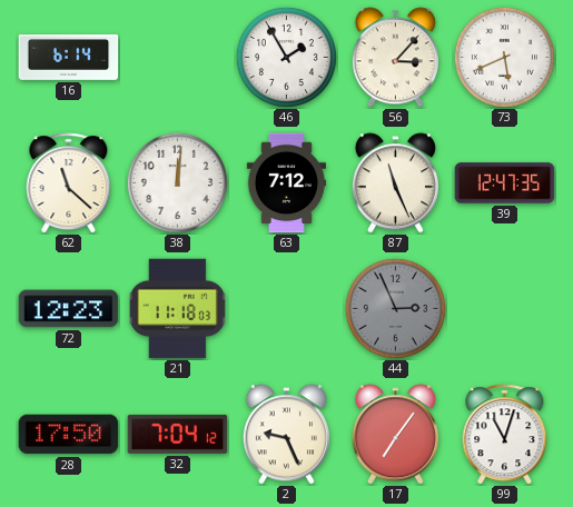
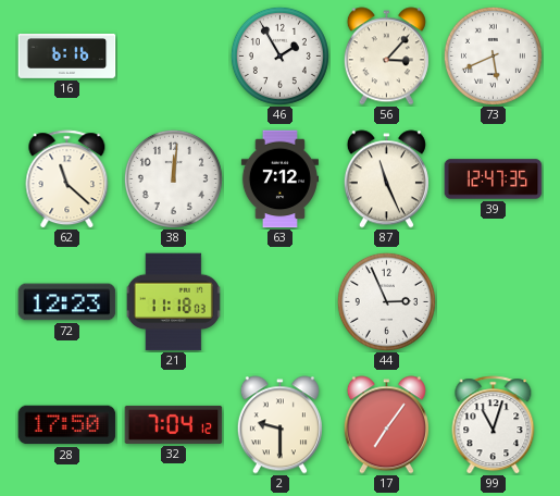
16: 6:14 -> 6:16 (67, 57)
44 dial: grey -> white (386, 301)
2: 9:26 -> 9:30 (279, 425)
